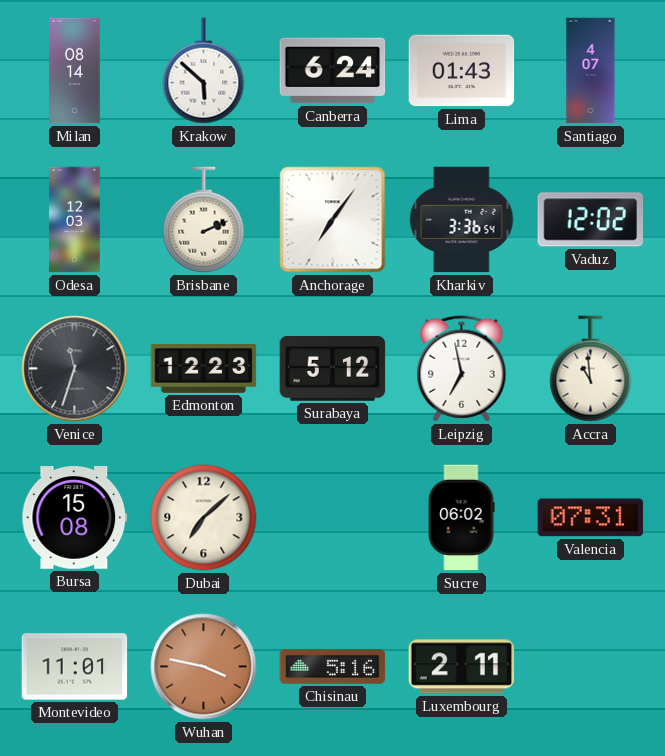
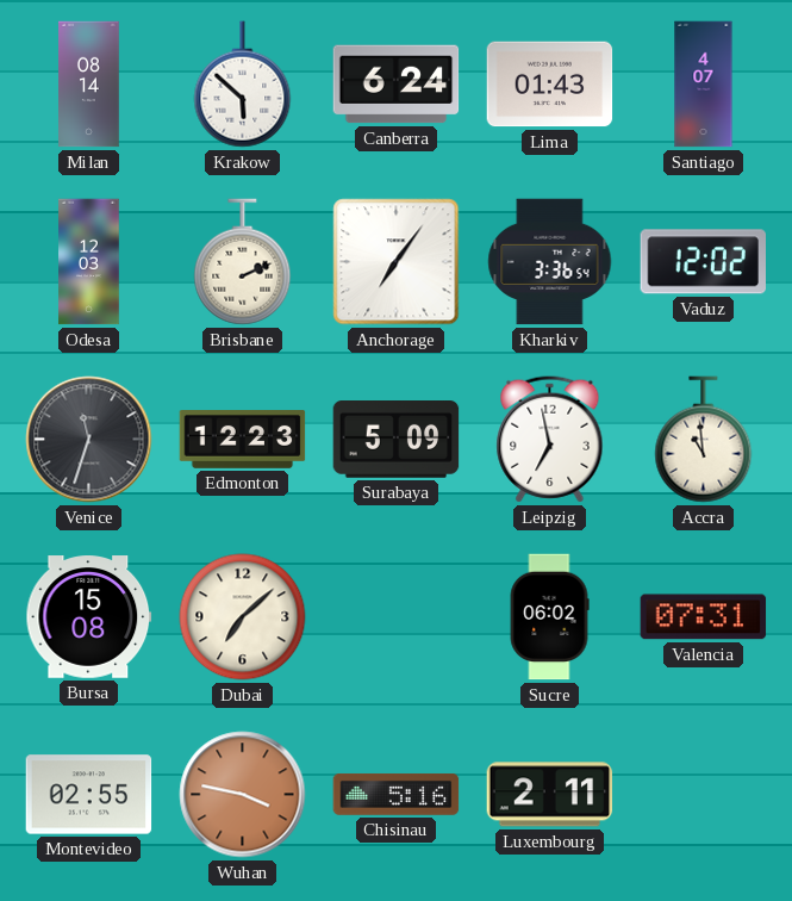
Surabaya: 5:12 -> 5:09 (397, 440)
Montevideo: 11:01 -> 02:55 (89, 795)
